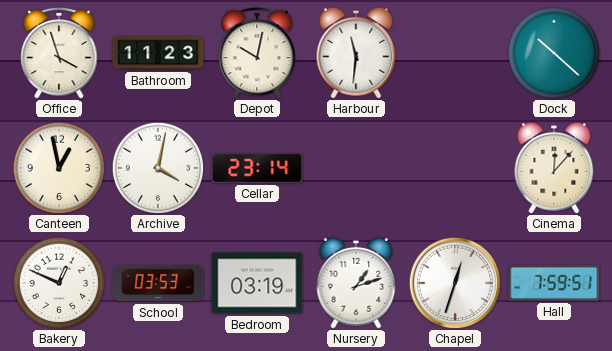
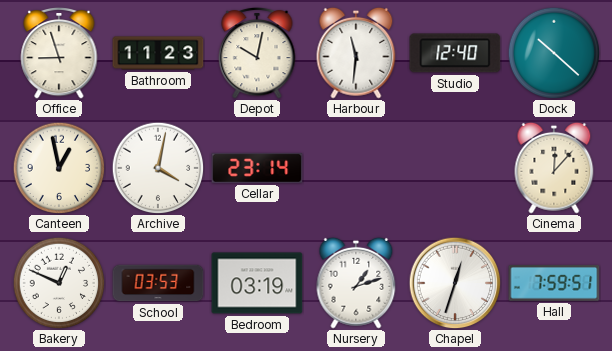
Office: 3:57 -> 8:57 (59, 53)
Studio: none -> 12:40 (455, 53)
